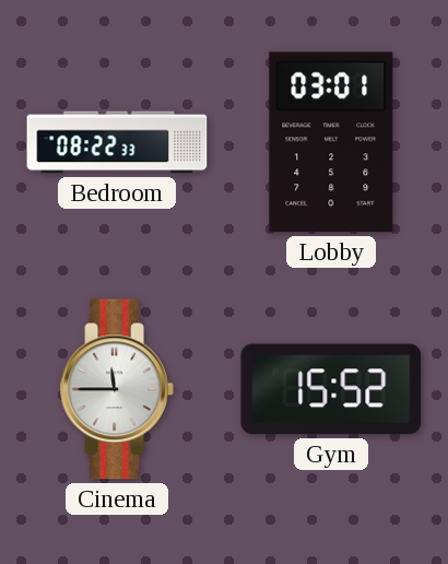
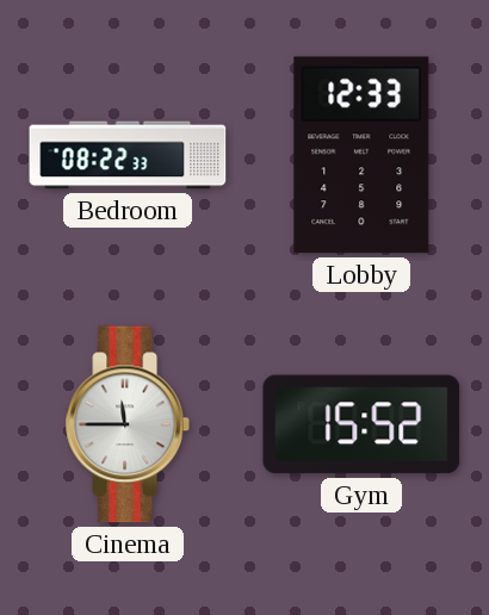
Lobby: 03:01 -> 12:33 (361, 155)
